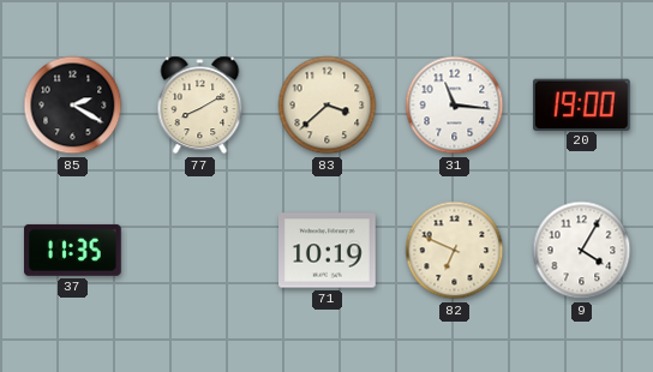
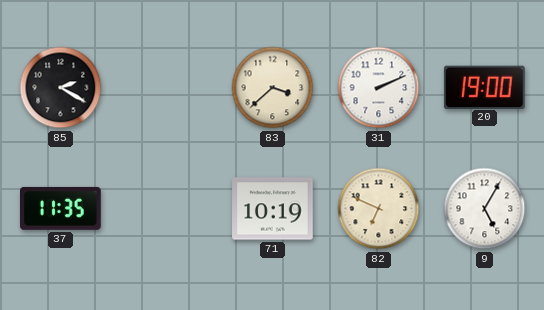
77: 8:10 -> none (200, 106)
31: 11:16 -> 2:11 (379, 88)
9: 4:05 -> 5:05 (485, 209)
